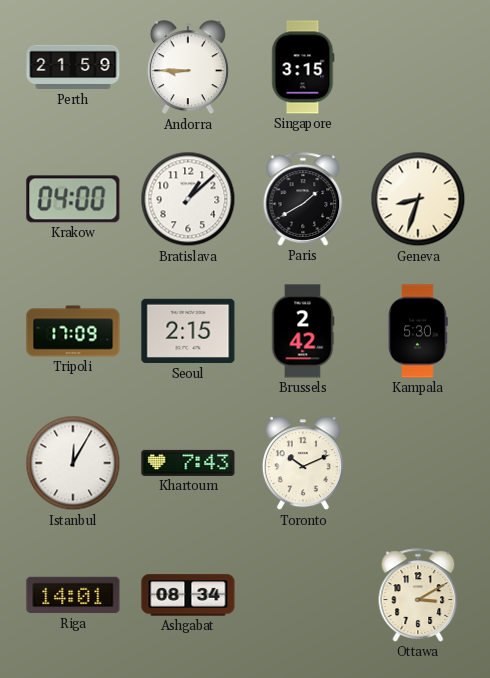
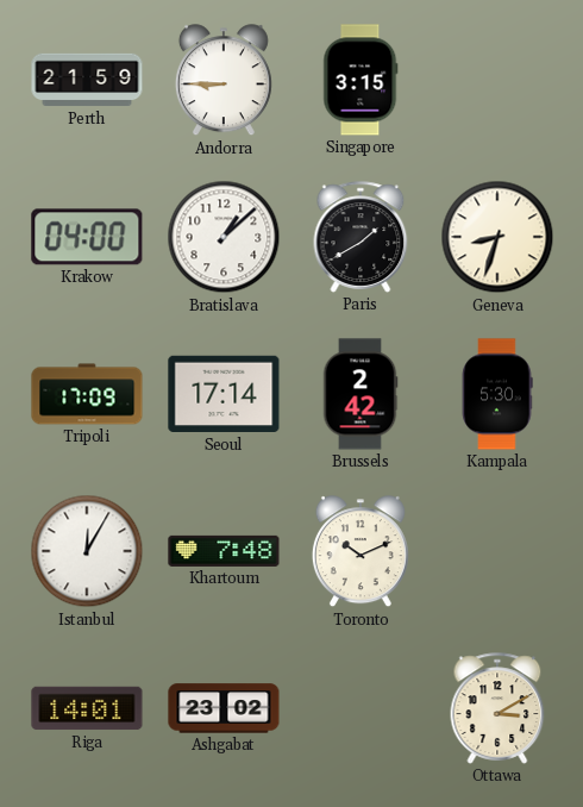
Seoul: 2:15 -> 17:14 (224, 394)
Khartoum: 7:43 -> 7:48 (224, 551)
Ashgabat: 08:34 -> 23:02 (224, 708)
